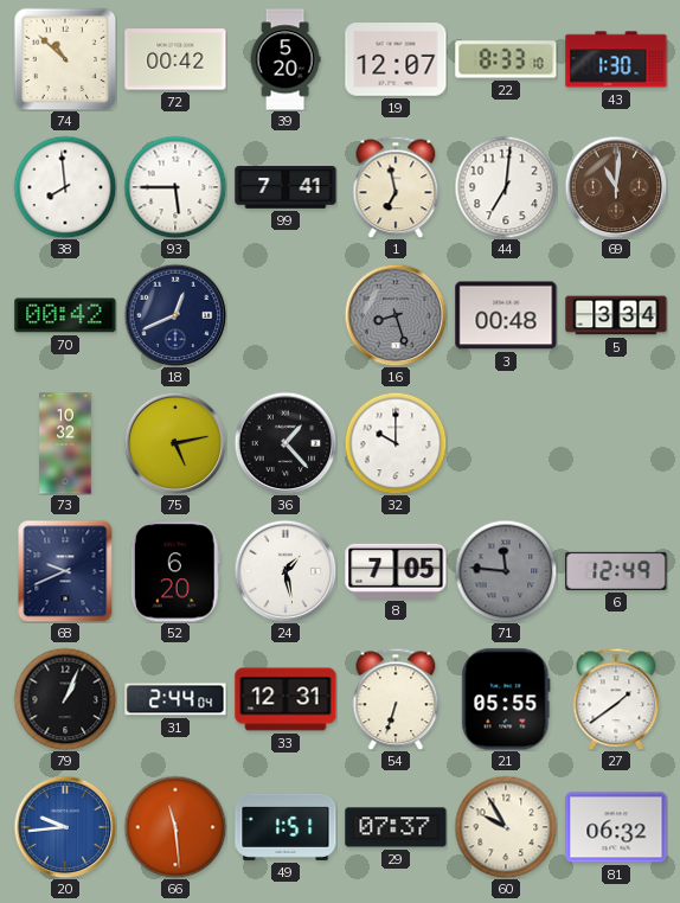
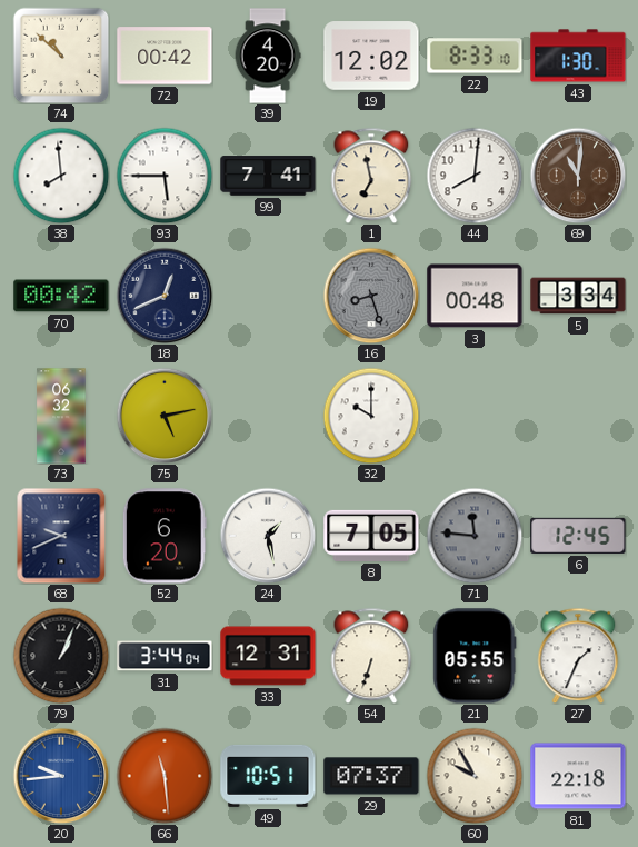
39: 5:20 -> 4:20 (268, 56)
19: 12:07 -> 12:02 (371, 56)
44: 7:01 -> 8:01 (475, 176)
73: 10:32 -> 06:32 (61, 416)
36: 1:23 -> none (286, 443)
6: 12:49 -> 12:45 (578, 536)
31: 2:44 -> 3:44 (165, 656)
27: 1:39 -> 1:34 (578, 656)
49: 1:51 -> 10:51 (268, 776)
81: 06:32 -> 22:18 (578, 776)
